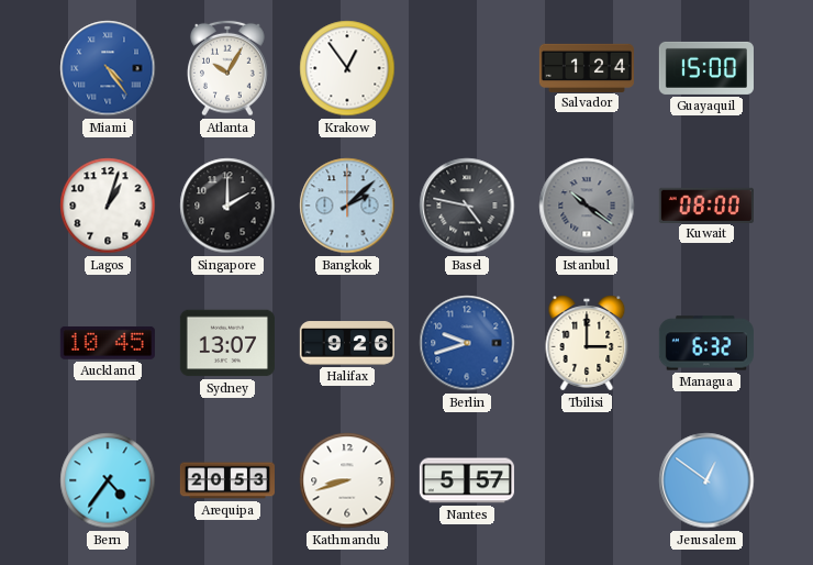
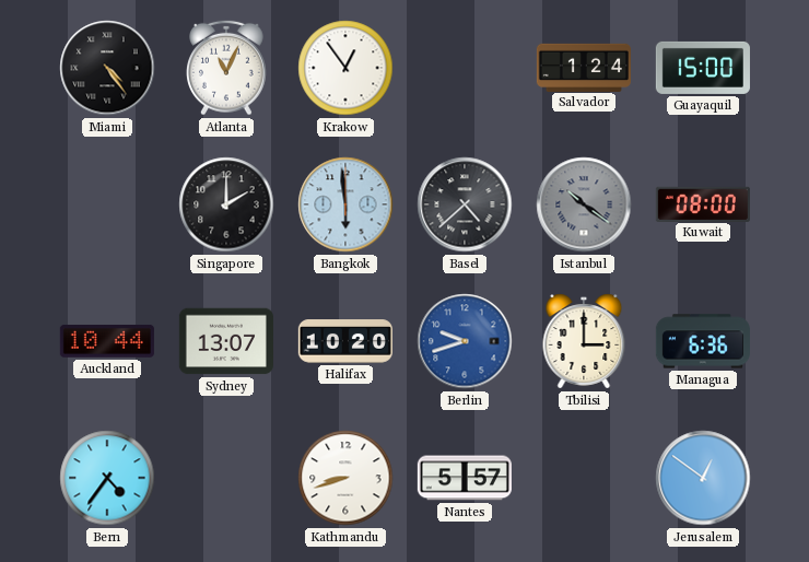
Miami dial: blue -> black (107, 68)
Atlanta: 10:05 -> 11:04 (227, 68)
Lagos: 1:03 -> none (108, 206)
Bangkok: 2:08 -> 5:59 (345, 204)
Basel: 4:47 -> 4:38 (465, 204)
Auckland: 10:45 -> 10:44 (107, 341)
Halifax: 9:26 -> 10:20 (345, 341)
Managua: 6:32 -> 6:36 (703, 341)
Arequipa: 20:53 -> none (227, 480)
